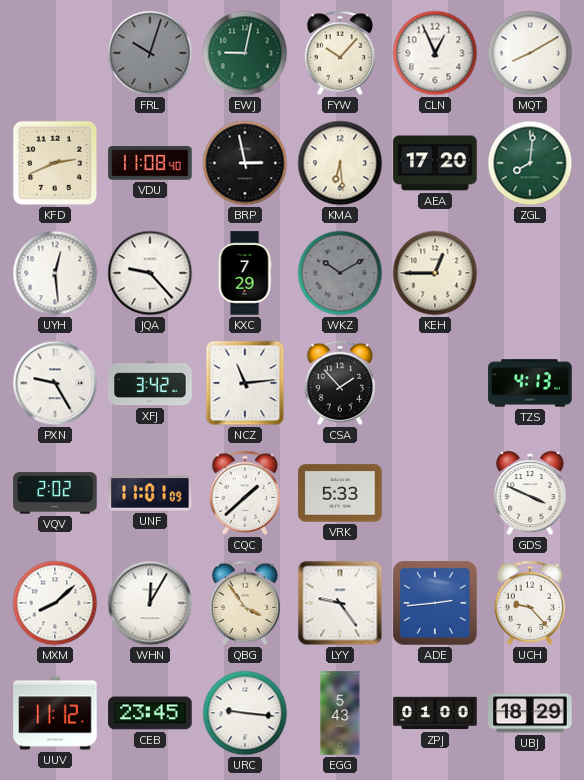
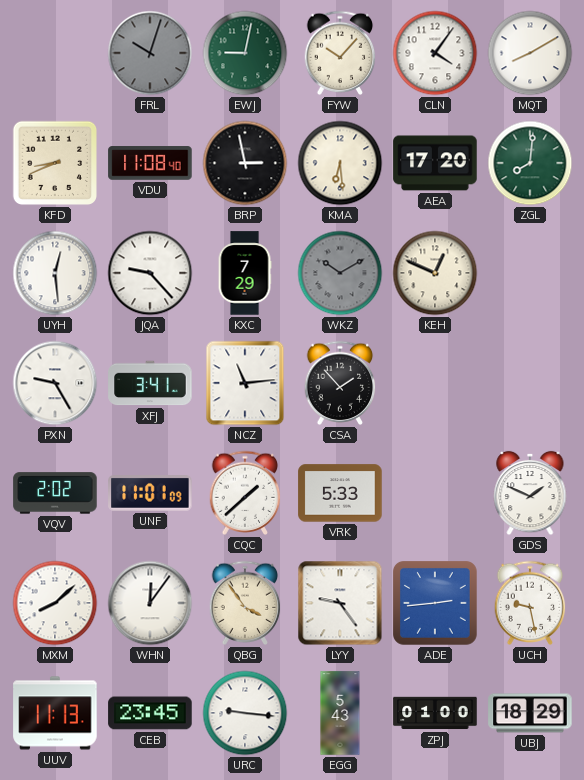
CLN: 12:56 -> 4:06 (435, 53)
KFD: 2:41 -> 8:41 (55, 163)
KEH: 12:45 -> 12:49 (435, 273)
XFJ: 3:42 -> 3:41 (150, 383)
TZS: 4:13 -> none (530, 383)
GDS: 3:49 -> 1:49 (530, 493)
WHN: 12:05 -> 12:06 (150, 603)
UCH: 9:23 -> 9:28 (530, 603)
UUV: 11:12 -> 11:13 (55, 713)
